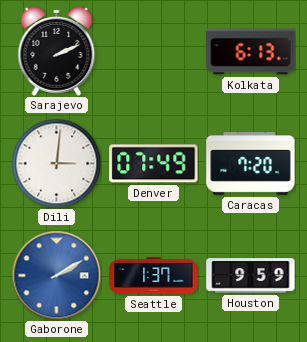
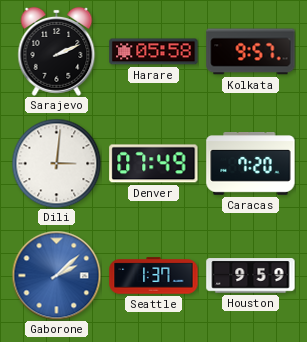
Harare: none -> 05:58 (154, 52)
Kolkata: 6:13 -> 9:57 (251, 52)
Gaborone: 2:10 -> 2:08 (56, 275)
